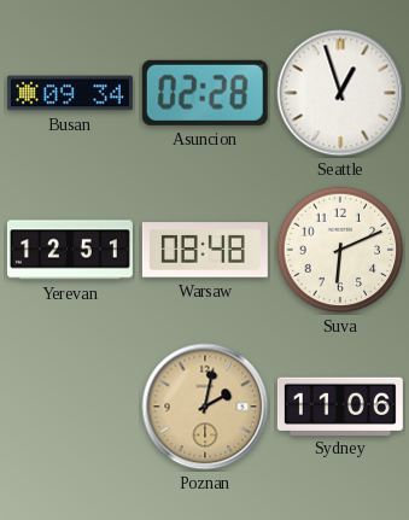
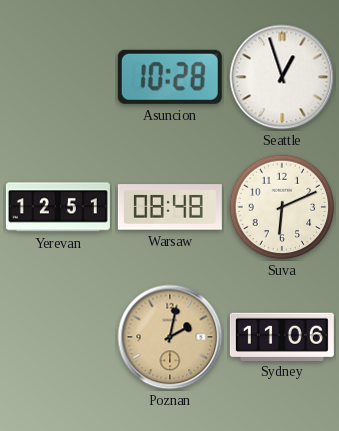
Busan: 09:34 -> none (70, 93)
Asuncion: 02:28 -> 10:28 (170, 77)
